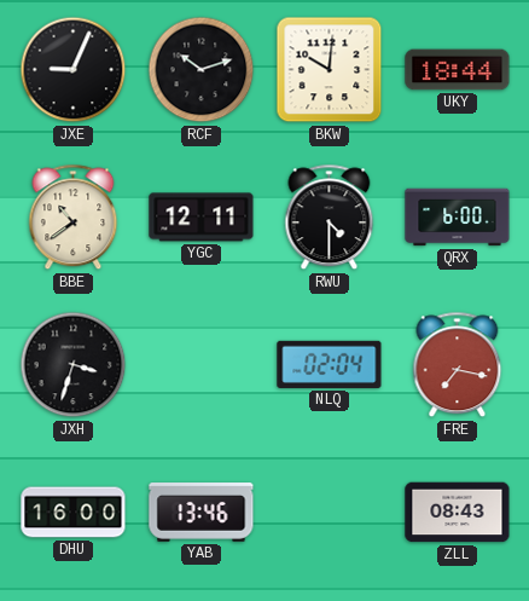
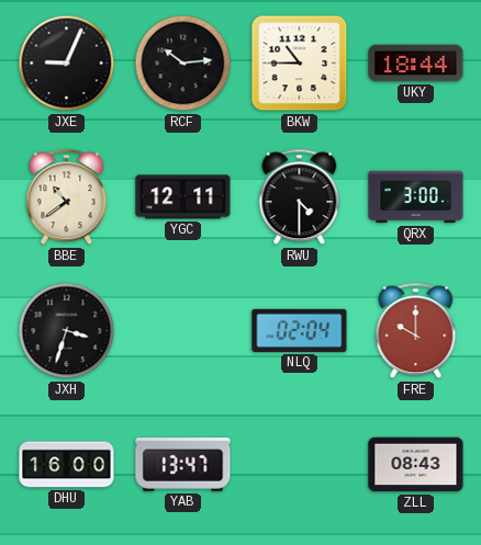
RCF: 10:12 -> 10:14 (183, 64)
BKW: 10:01 -> 10:45 (300, 64)
QRX: 6:00 -> 3:00 (416, 197)
FRE: 7:17 -> 10:00 (416, 331)
YAB: 13:46 -> 13:47 (183, 465)
